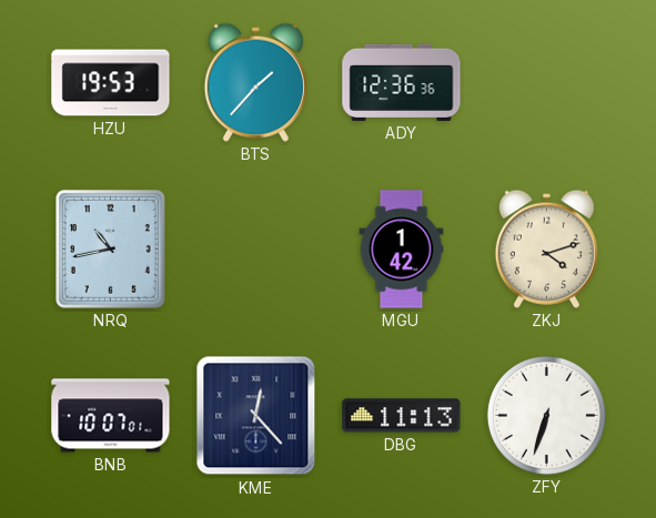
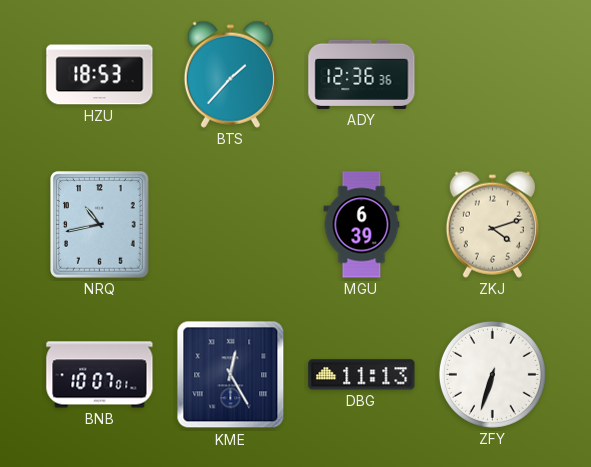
HZU: 19:53 -> 18:53 (100, 75)
MGU: 1:42 -> 6:39 (362, 225)
KME: 12:23 -> 12:25 (231, 375)
